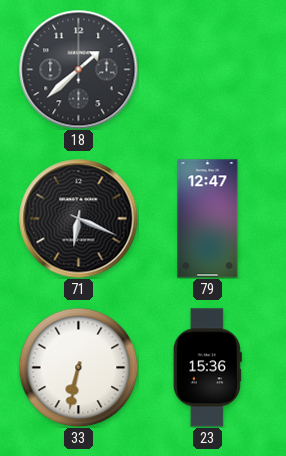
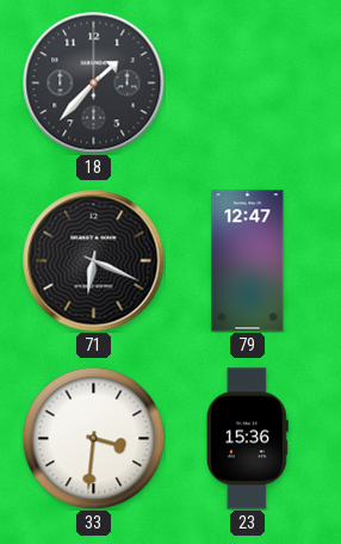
18: 1:38 -> 1:37 (94, 84)
33: 6:32 -> 3:31 (93, 438)
